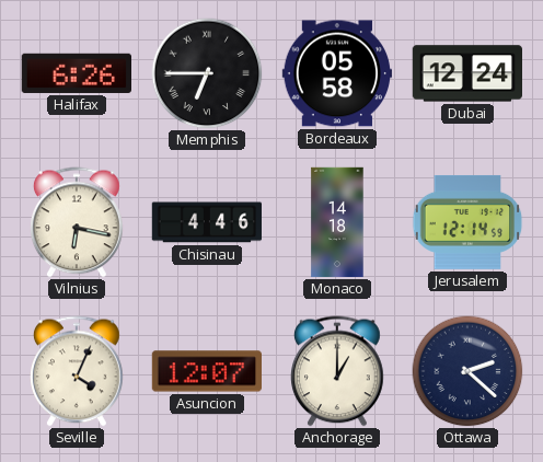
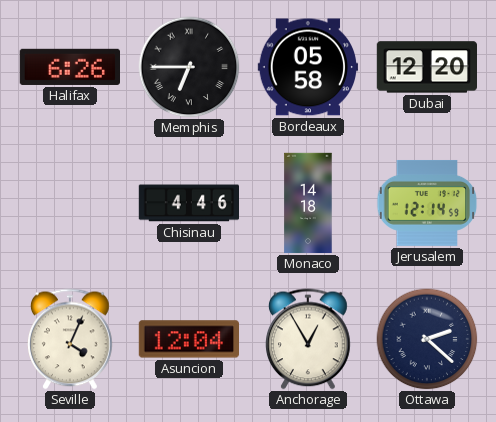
Dubai: 12:24 -> 12:20 (427, 67)
Vilnius: 6:17 -> none (78, 222)
Asuncion: 12:07 -> 12:04 (188, 339)
Anchorage: 1:00 -> 12:55 (309, 339)
